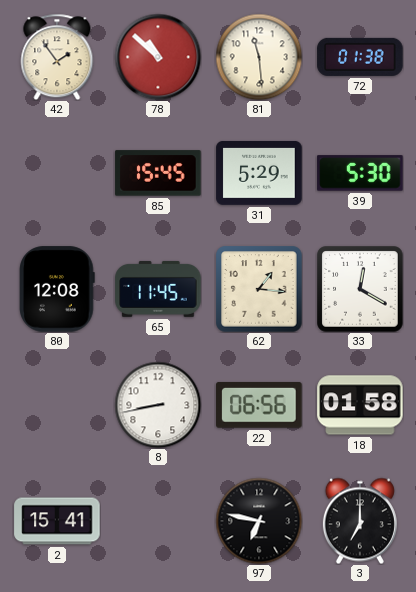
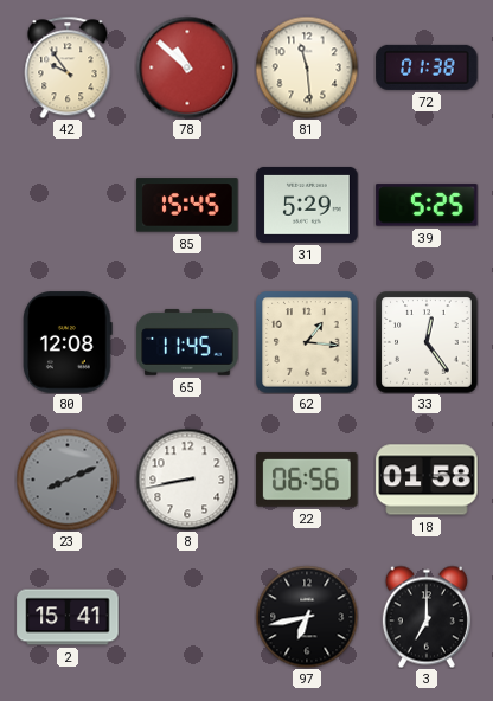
42: 1:54 -> 9:54 (68, 67)
39: 5:30 -> 5:25 (427, 205)
33: 12:20 -> 12:24 (427, 342)
23: none -> 8:11 (68, 480)
97: 6:47 -> 6:43 (307, 617)
